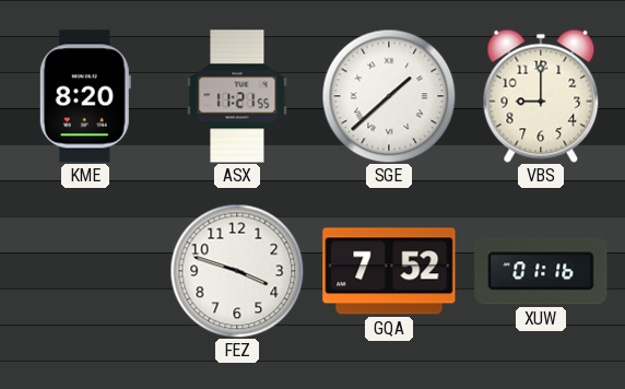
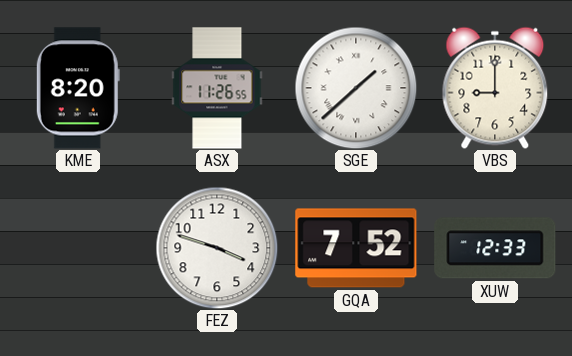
ASX: 11:21 -> 11:26 (217, 88)
XUW: 01:16 -> 12:33 (495, 248)
